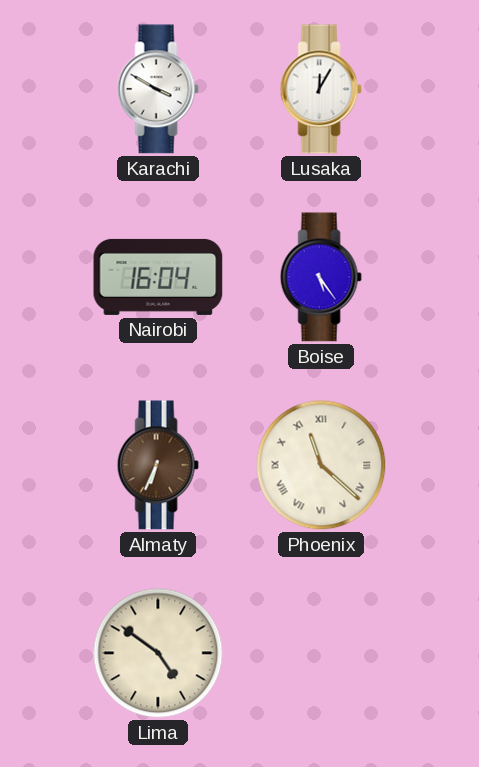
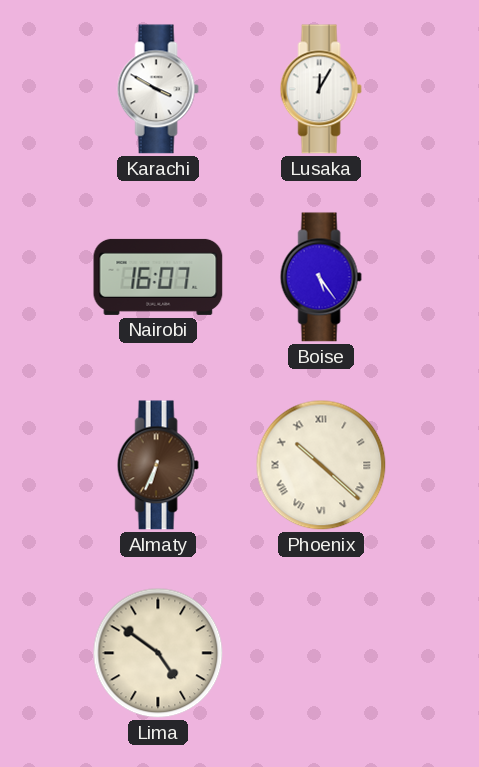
Nairobi: 16:04 -> 16:07 (158, 277)
Phoenix: 11:22 -> 10:22 (321, 465)
